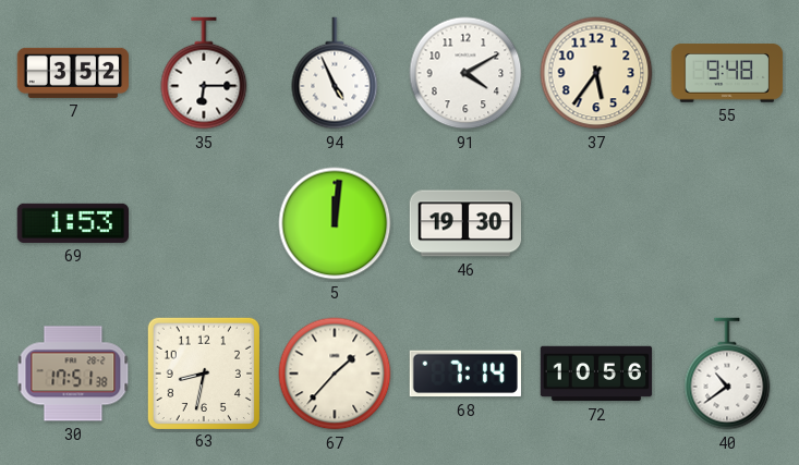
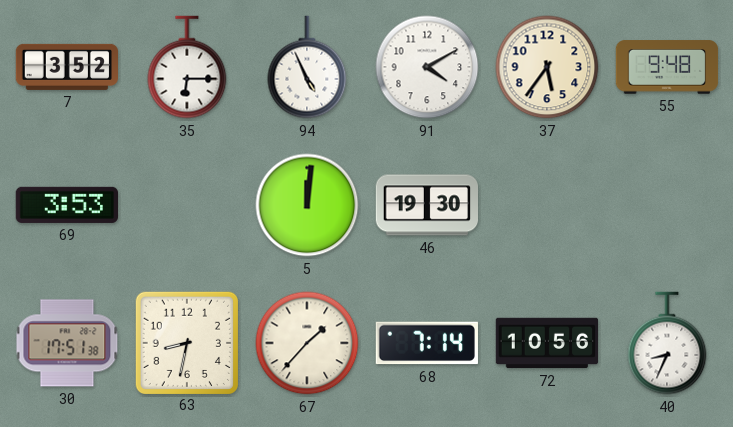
69: 1:53 -> 3:53 (66, 205)
40: 10:39 -> 8:34 (667, 343)
